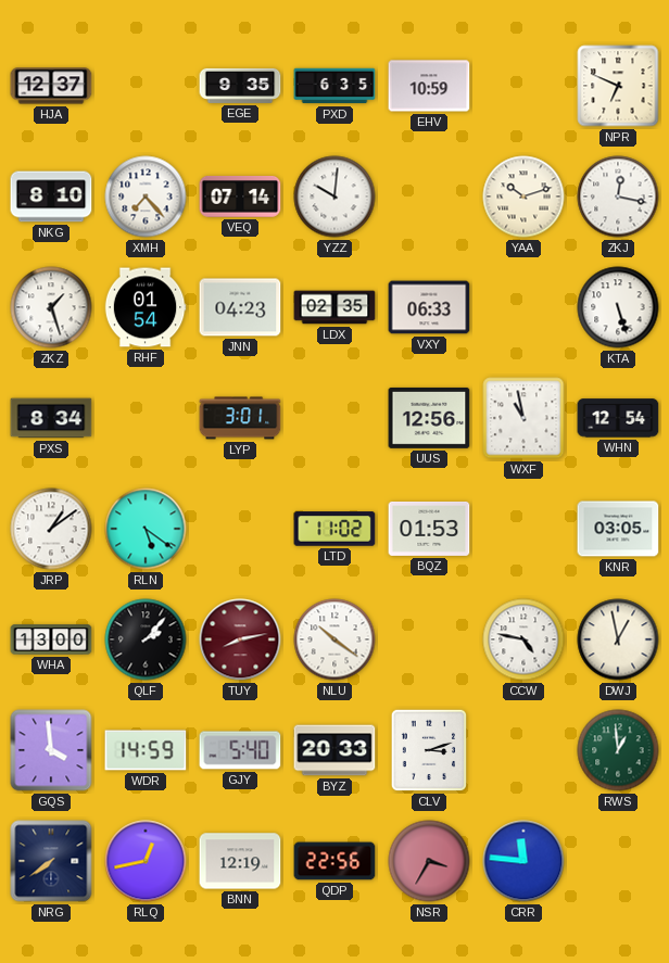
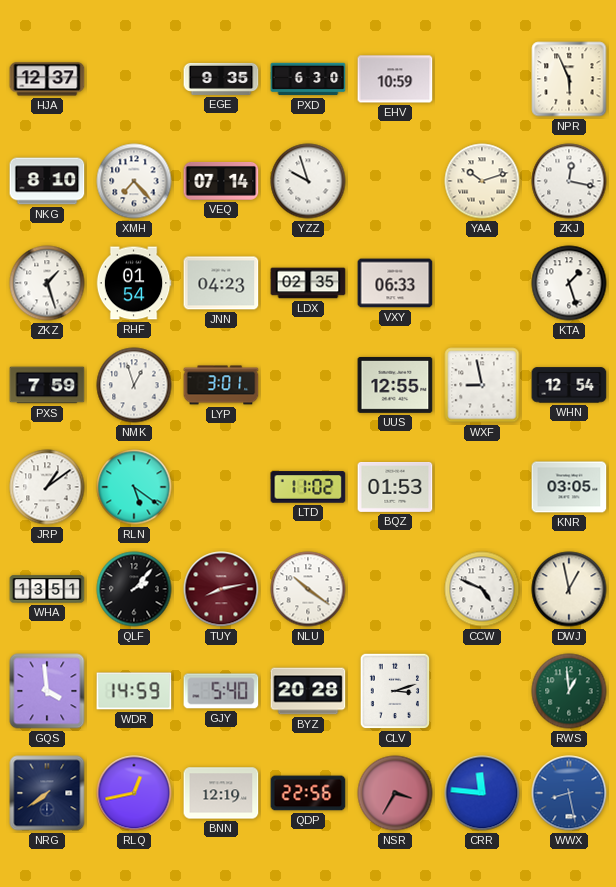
PXD: 6:35 -> 6:30 (308, 79)
NPR: 6:49 -> 5:56 (569, 79)
YZZ: 10:01 -> 9:57 (308, 181)
KTA: 5:27 -> 1:27 (569, 283)
PXS: 8:34 -> 7:59 (47, 385)
NMK: none -> 12:57 (134, 385)
UUS: 12:56 -> 12:55 (395, 385)
WXF: 10:58 -> 8:58 (482, 385)
WHA: 13:00 -> 13:51 (47, 589)
CCW: 4:47 -> 4:49 (482, 589)
BYZ: 20:33 -> 20:28 (308, 691)
WWX: none -> 8:28 (569, 793)
